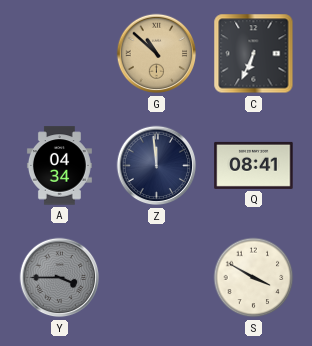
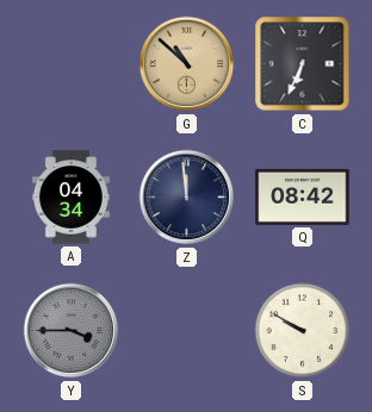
Q: 08:41 -> 08:42 (303, 196)
S: 3:50 -> 9:50 (303, 331)
